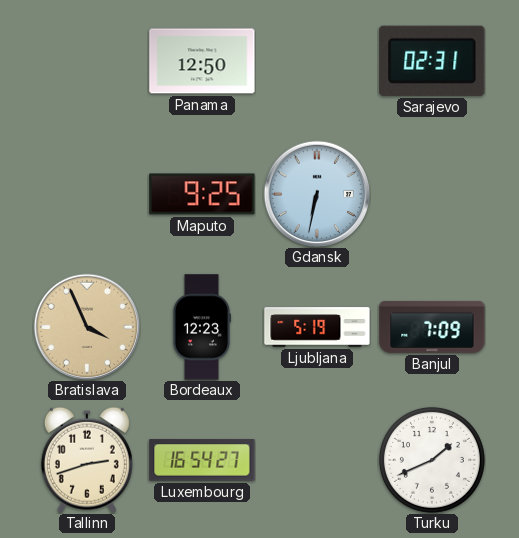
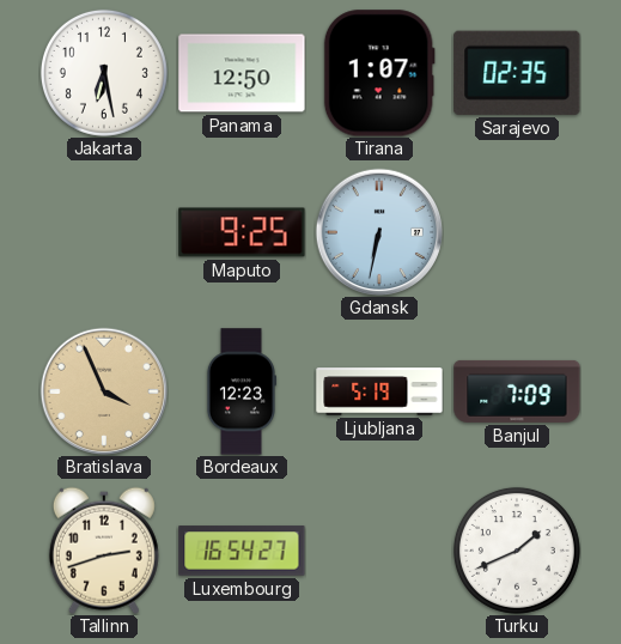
Jakarta: none -> 6:28 (104, 73)
Tirana: none -> 1:07 (379, 73)
Sarajevo: 02:31 -> 02:35 (517, 73)
